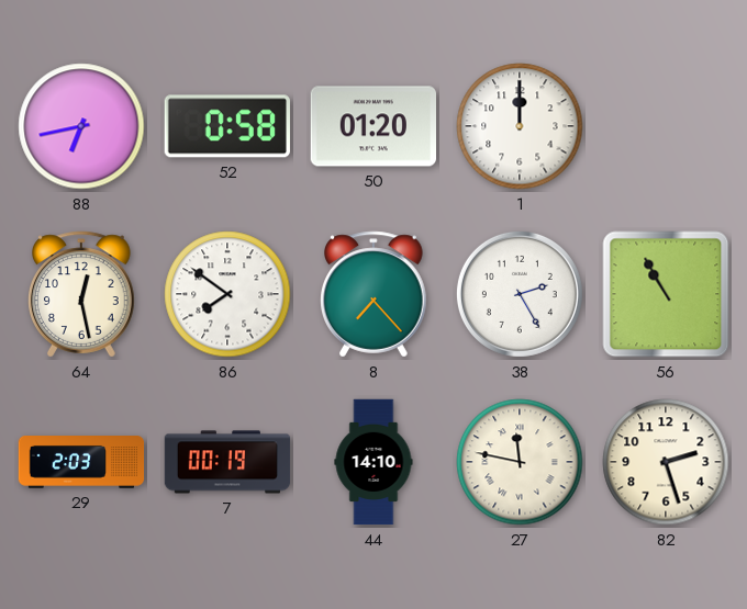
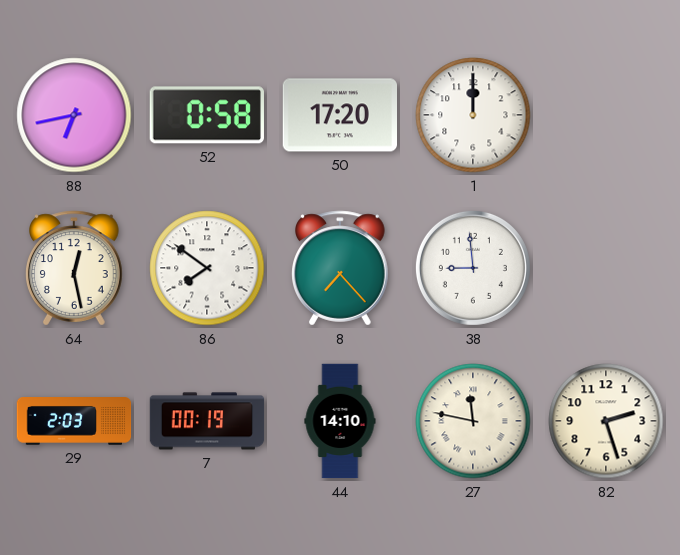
50: 01:20 -> 17:20 (339, 115)
38: 2:25 -> 8:59 (473, 268)
56: 10:55 -> none (666, 294)
